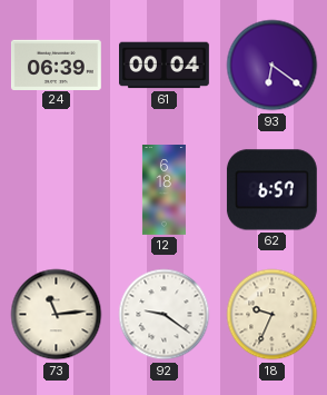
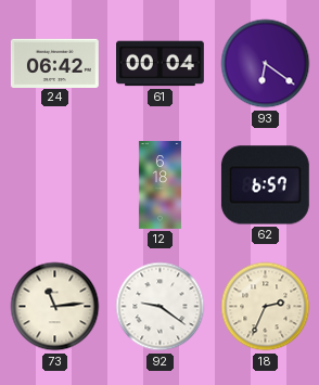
24: 06:39 -> 06:42 (55, 63)
18: 9:34 -> 2:34 (266, 307)
